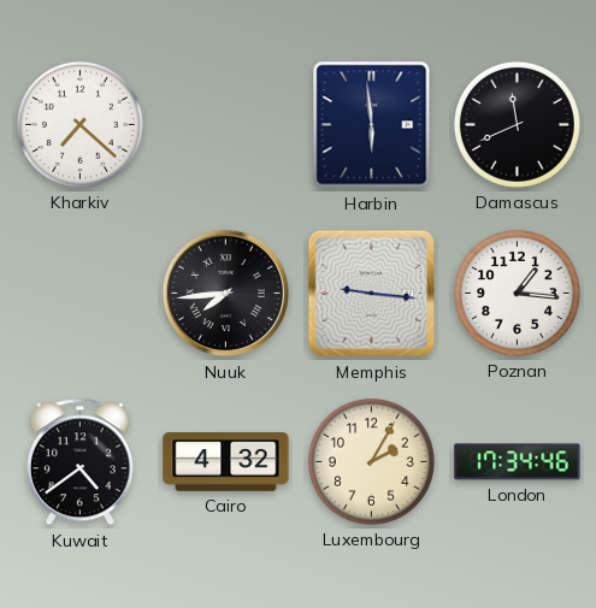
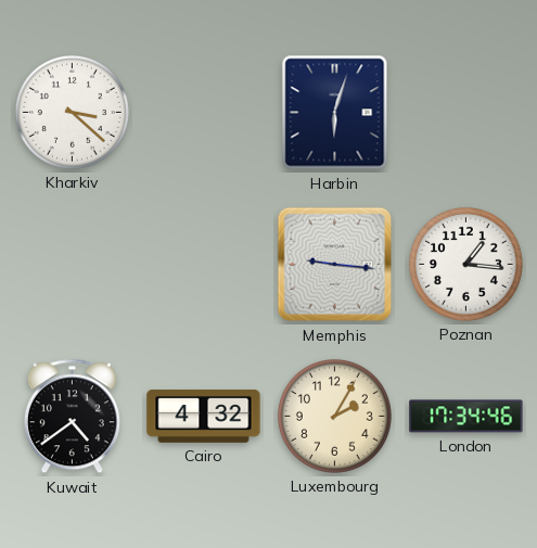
Kharkiv: 7:22 -> 3:22 (72, 112)
Harbin: 5:59 -> 6:03 (335, 113)
Damascus: 11:41 -> none (517, 124)
Nuuk: 7:44 -> none (226, 294)
